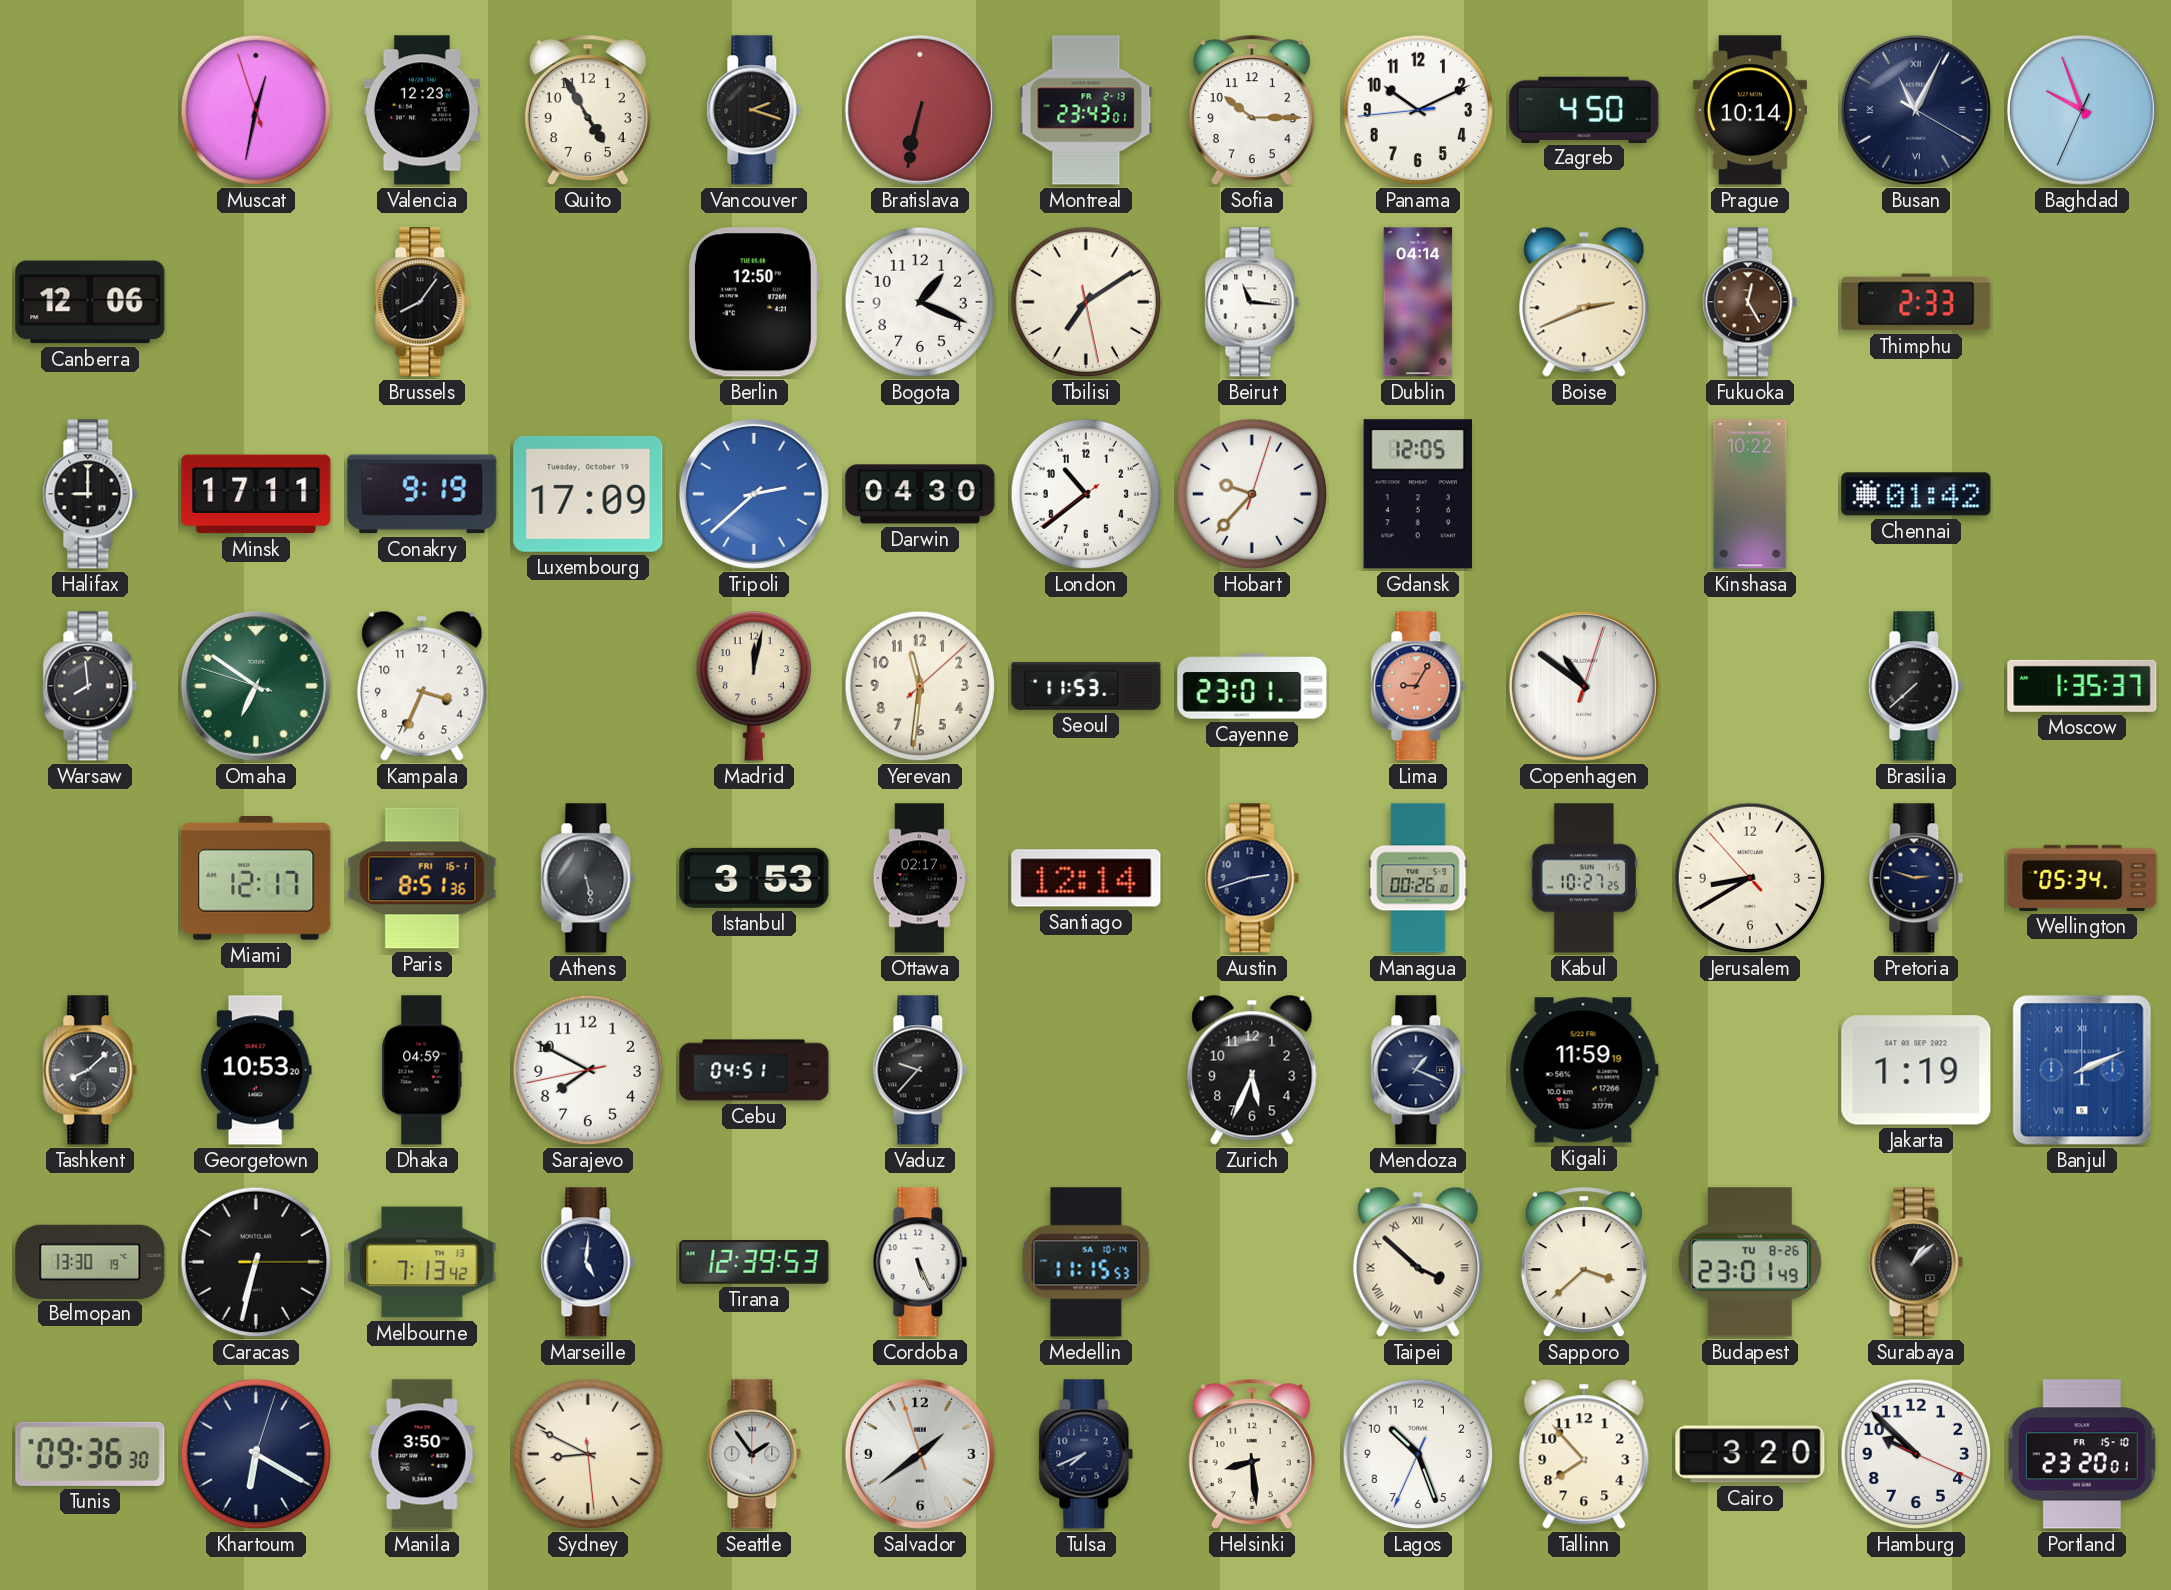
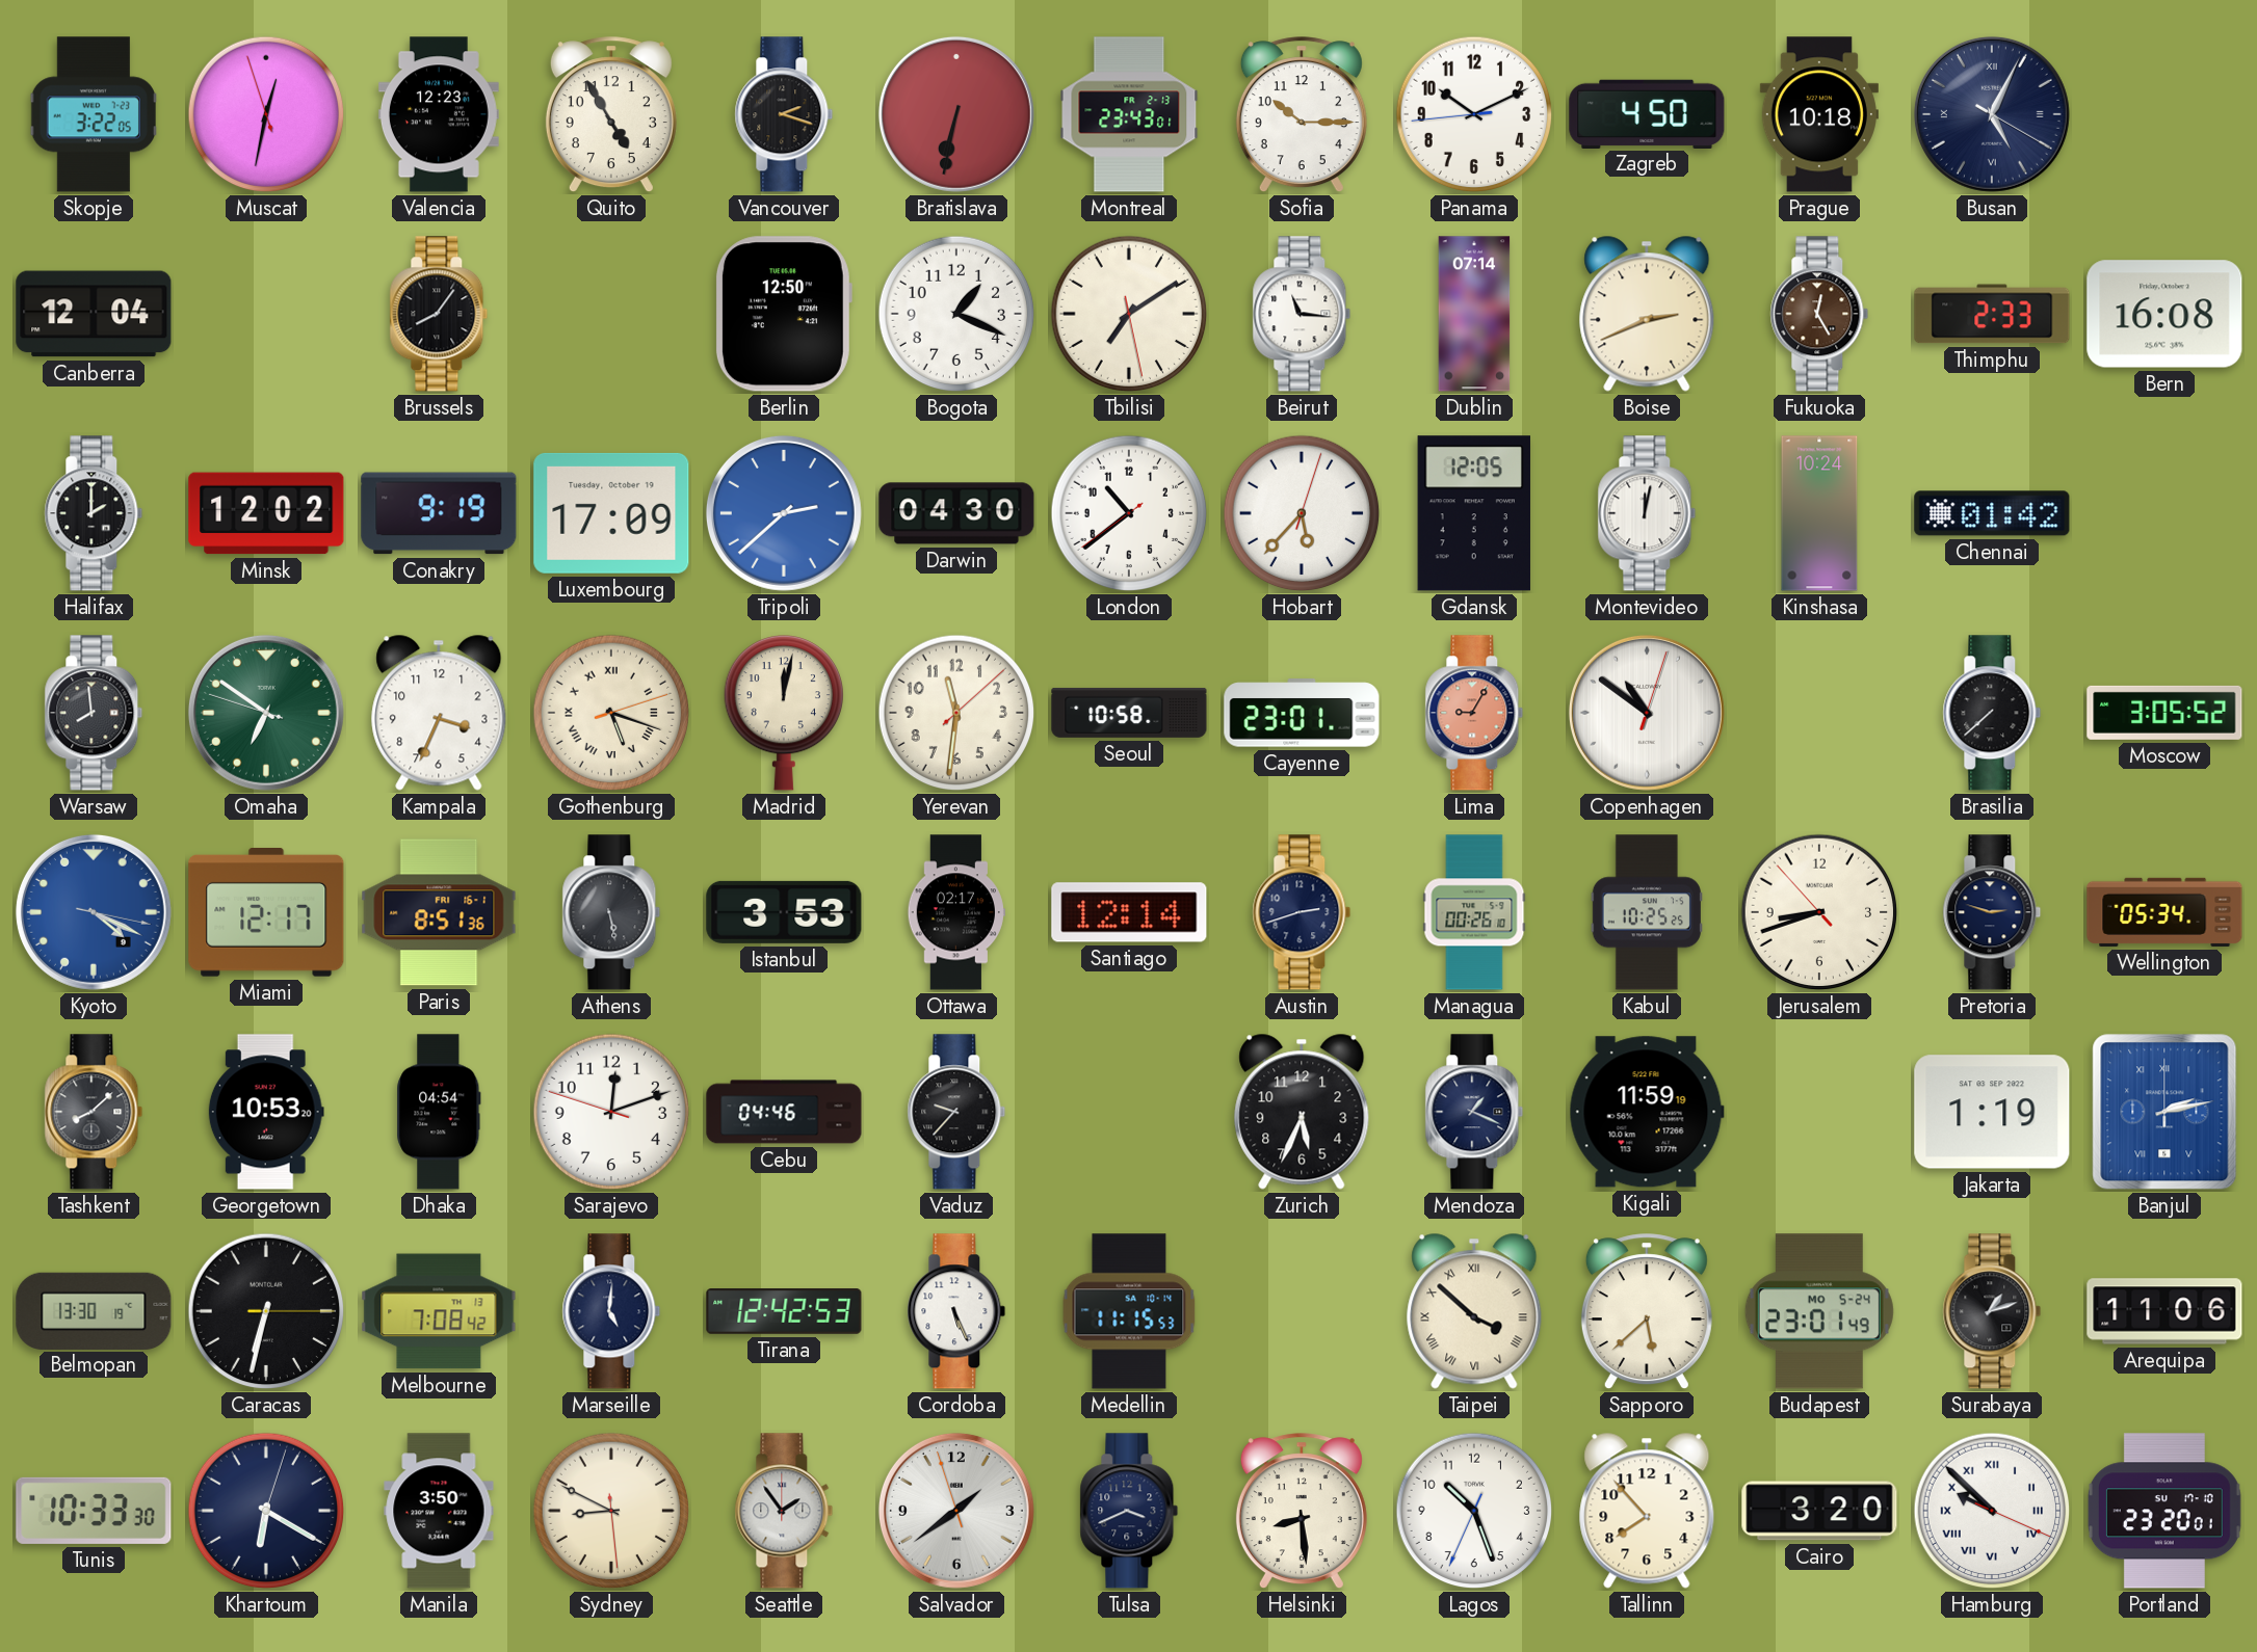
Skopje: none -> 3:22 (93, 114)
Prague: 10:14 -> 10:18 (1819, 114)
Busan: 11:04 -> 5:04 (1992, 114)
Baghdad: 9:56 -> none (2082, 110)
Canberra: 12:06 -> 12:04 (94, 314)
Dublin: 04:14 -> 07:14 (1474, 314)
Bern: none -> 16:08 (2164, 314)
Halifax: 9:00 -> 2:00 (94, 513)
Minsk: 17:11 -> 12:02 (266, 513)
Hobart: 9:37 -> 5:37 (1302, 513)
Montevideo: none -> 12:02 (1647, 513)
Kinshasa: 10:22 -> 10:24 (1819, 513)
Gothenburg: none -> 5:18 (611, 713)
Seoul: 11:53 -> 10:58 (1129, 713)
Moscow: 1:35 -> 3:05 (2164, 713)
Kyoto: none -> 4:19 (94, 912)
Kabul: 10:27 -> 10:25 (1647, 912)
Jerusalem: 8:39 -> 8:41 (1819, 912)
Dhaka: 04:59 -> 04:54 (439, 1112)
Sarajevo: 7:49 -> 12:11 (611, 1112)
Cebu: 04:51 -> 04:46 (784, 1112)
Banjul: 2:11 -> 2:13 (2164, 1112)
Melbourne: 7:13 -> 7:08 (439, 1311)
Tirana: 12:39 -> 12:42 (784, 1312)
Sapporo: 3:38 -> 5:38 (1647, 1312)
Budapest date: TU 8-26 -> MO 5-24 (1819, 1311)
Surabaya: 1:08 -> 1:12 (1992, 1311)
Arequipa: none -> 11:06 (2164, 1311)
Tunis: 09:36 -> 10:33 (94, 1511)
Tulsa: 7:41 -> 3:41 (1129, 1511)
Hamburg numerals: Arabic -> Roman (1992, 1511)
Portland date: FR 15-10 -> SU 17-10 (2164, 1511)
